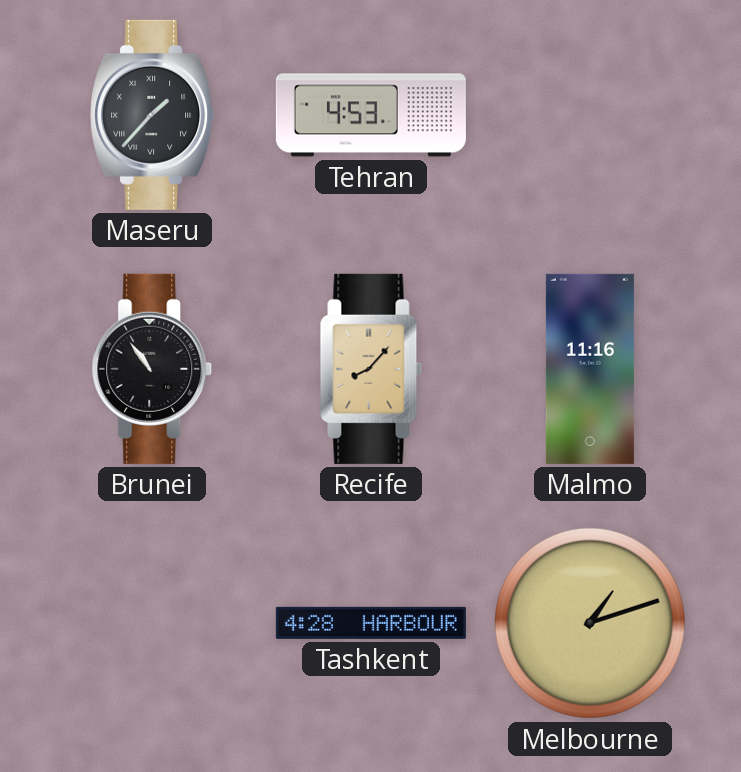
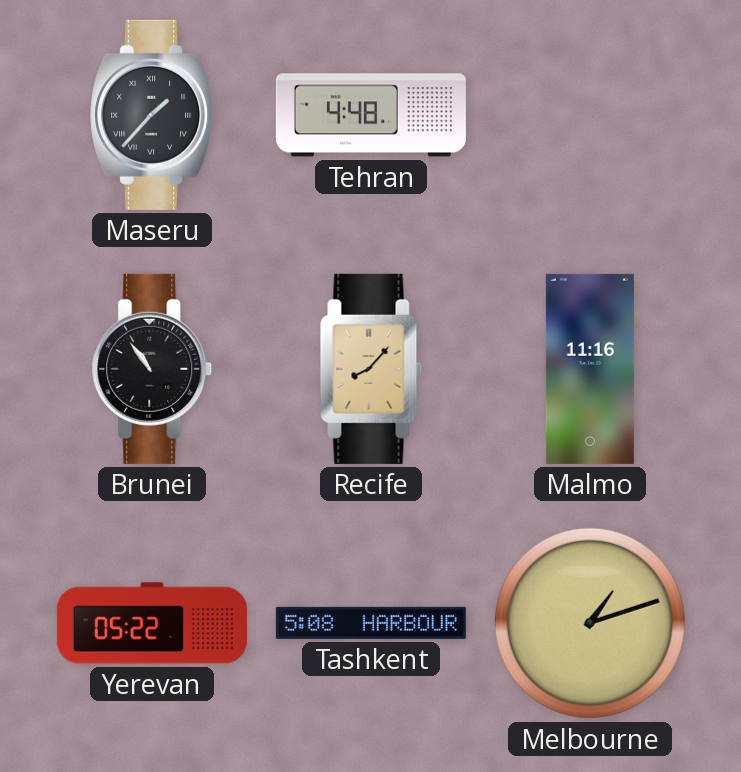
Tehran: 4:53 -> 4:48 (371, 115)
Yerevan: none -> 05:22 (152, 623)
Tashkent: 4:28 -> 5:08 (371, 623)
